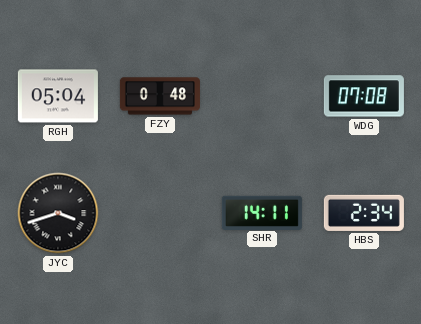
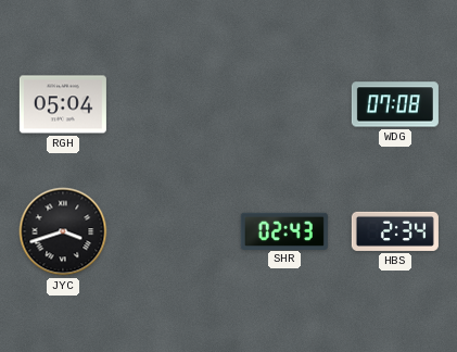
FZY: 0:48 -> none (160, 96)
SHR: 14:11 -> 02:43 (284, 230)
